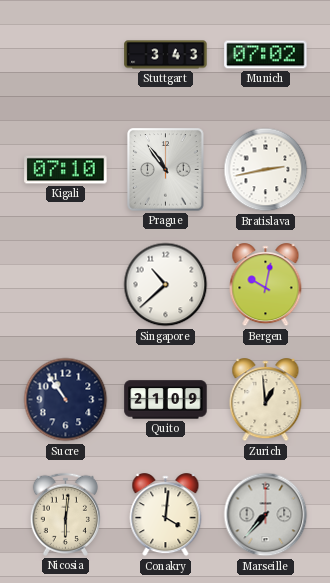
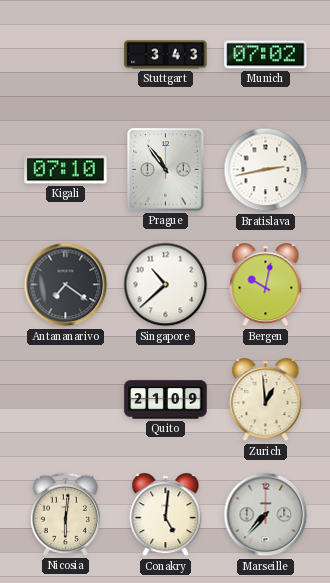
Antananarivo: none -> 7:21 (66, 285)
Sucre: 10:54 -> none (66, 400)
Conakry: 4:01 -> 5:01 (166, 515)
